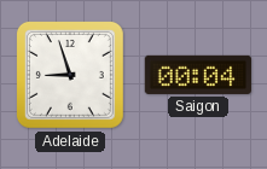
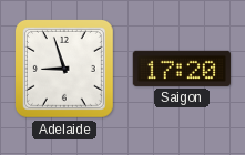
Saigon: 00:04 -> 17:20 (181, 69)
